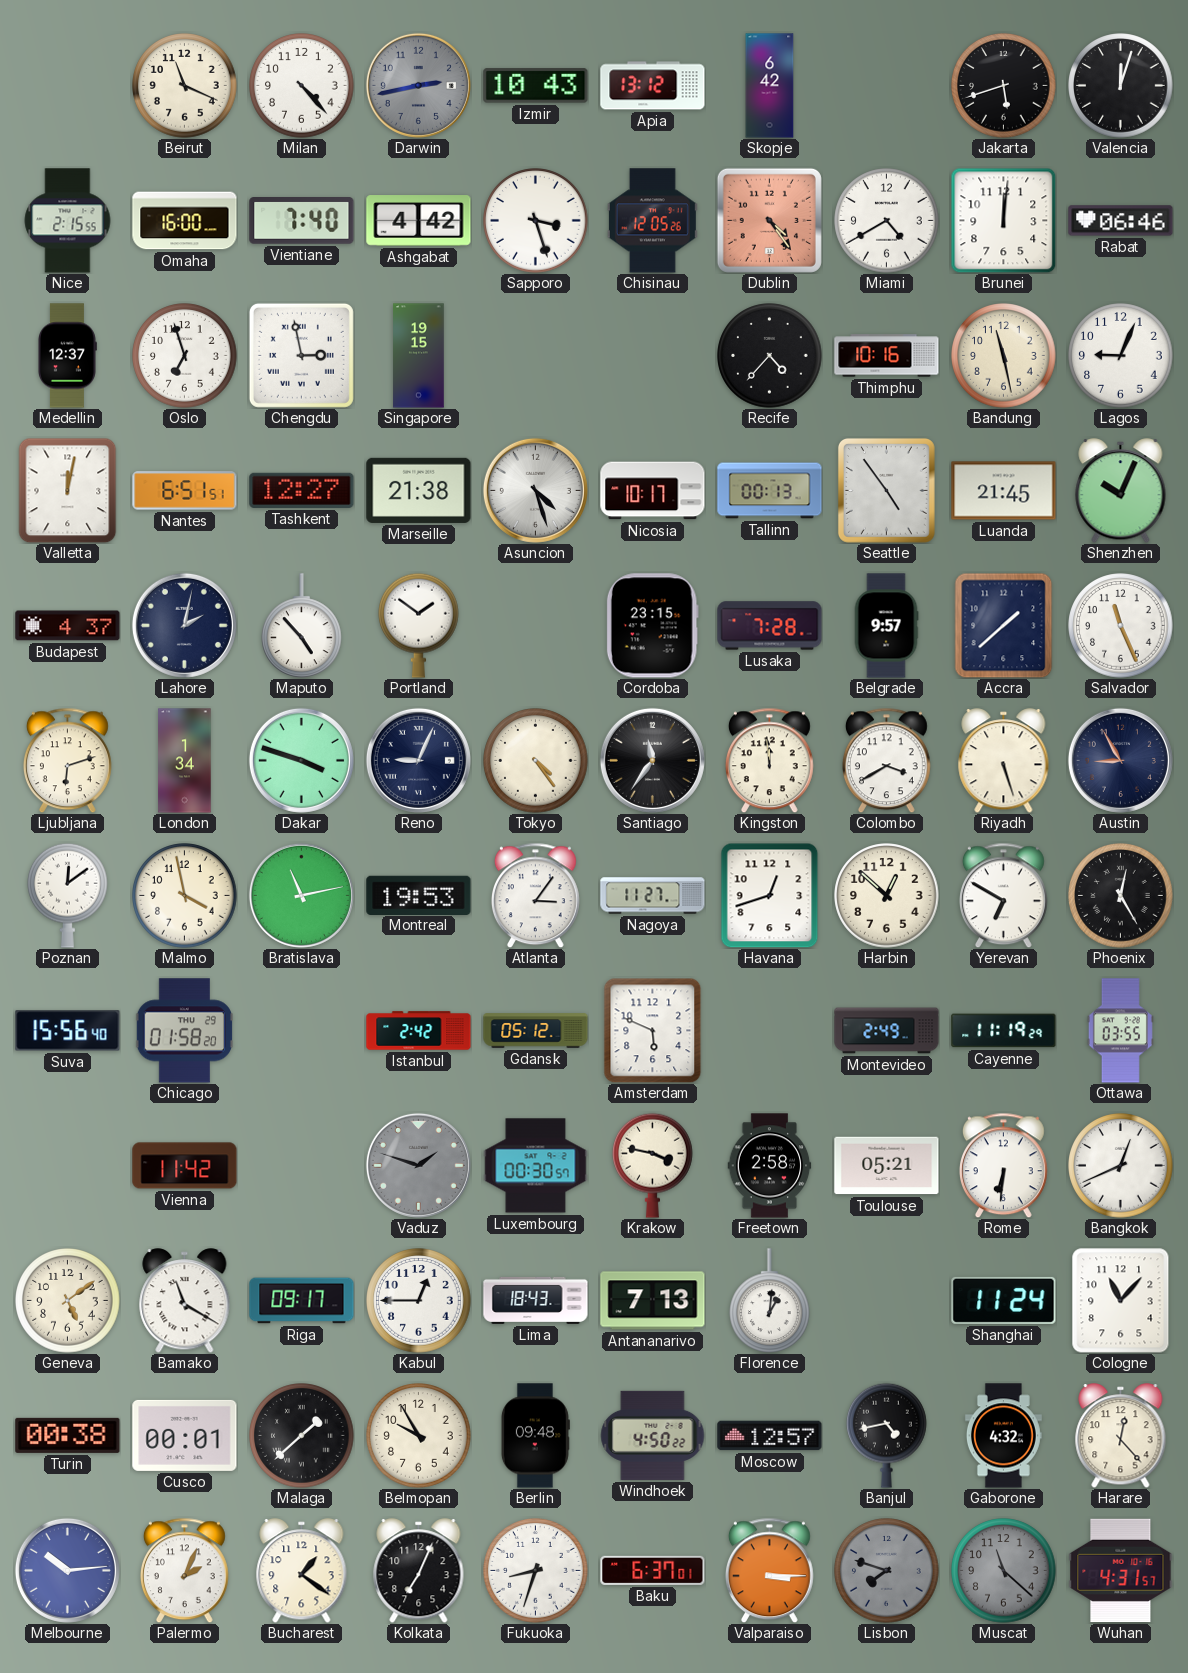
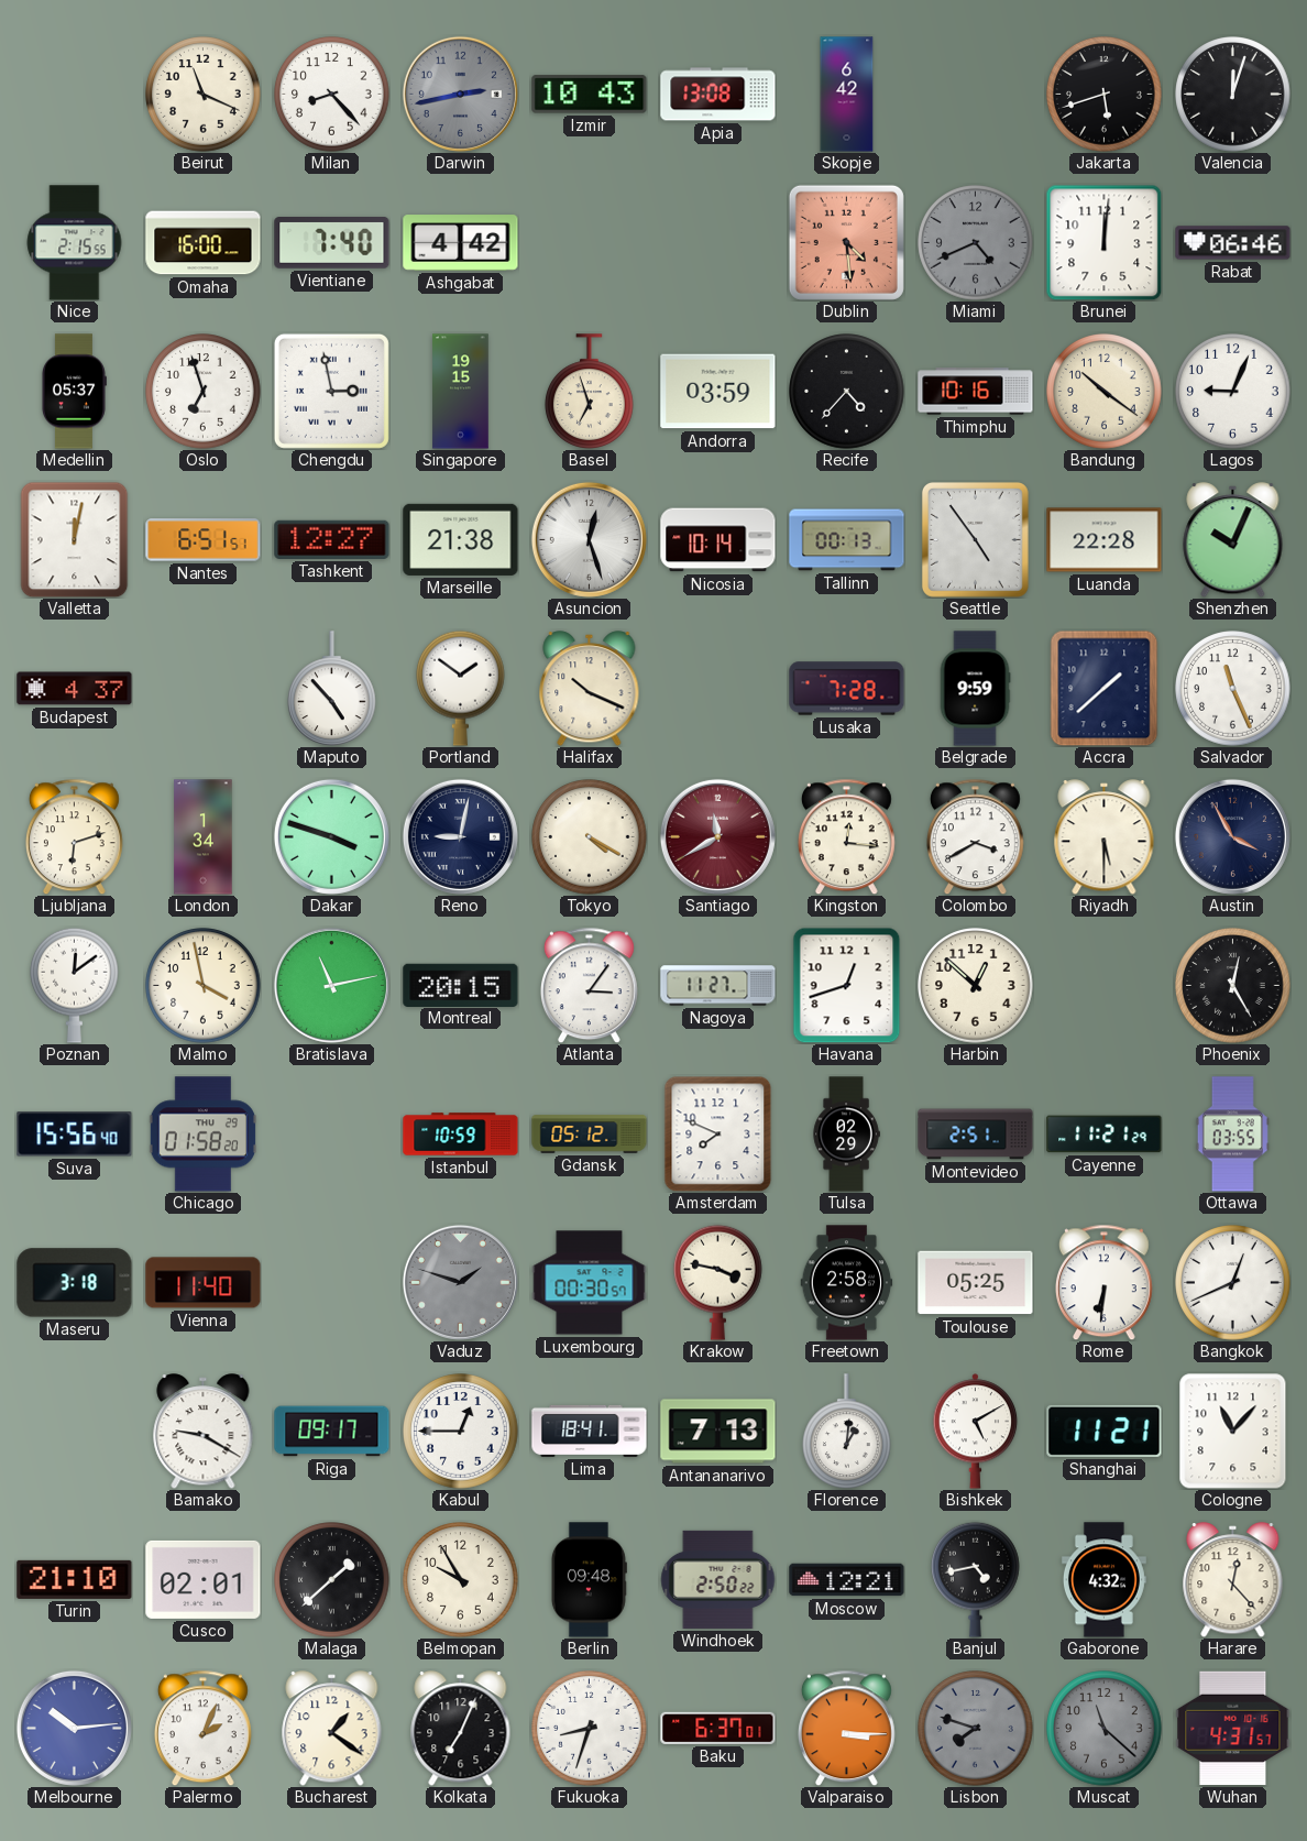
Milan: 4:23 -> 8:23 (332, 95)
Apia: 13:12 -> 13:08 (718, 95)
Sapporo: 3:27 -> none (536, 221)
Chisinau: 12:05 -> none (652, 221)
Dublin: 4:24 -> 4:29 (846, 242)
Miami: 4:40 -> 4:41 (976, 243)
Miami dial: white -> grey (976, 243)
Medellin: 12:37 -> 05:37 (74, 392)
Basel: none -> 6:57 (590, 391)
Andorra: none -> 03:59 (718, 392)
Bandung: 11:28 -> 10:21 (1105, 392)
Asuncion: 4:27 -> 12:27 (589, 539)
Nicosia: 10:17 -> 10:14 (718, 540)
Luanda: 21:45 -> 22:28 (1105, 540)
Lahore: 2:02 -> none (184, 625)
Halifax: none -> 10:19 (590, 689)
Cordoba: 23:15 -> none (652, 626)
Belgrade: 9:57 -> 9:59 (975, 689)
Reno: 9:04 -> 9:02 (460, 836)
Tokyo: 4:24 -> 4:20 (590, 837)
Santiago: 11:36 -> 11:40 (717, 836)
Santiago dial: black -> burgundy (717, 836)
Kingston: 11:59 -> 12:16 (846, 836)
Riyadh: 5:27 -> 5:30 (1105, 837)
Austin: 8:55 -> 3:55 (1232, 836)
Montreal: 19:53 -> 20:15 (461, 985)
Yerevan: 6:50 -> none (1003, 895)
Istanbul: 2:42 -> 10:59 (461, 1135)
Amsterdam: 5:49 -> 7:49 (718, 1133)
Tulsa: none -> 02:29 (846, 1135)
Montevideo: 2:49 -> 2:51 (976, 1135)
Cayenne: 11:19 -> 11:21 (1105, 1135)
Maseru: none -> 3:18 (75, 1283)
Vienna: 11:42 -> 11:40 (204, 1283)
Toulouse: 05:21 -> 05:25 (976, 1283)
Geneva: 5:09 -> none (68, 1301)
Bamako: 11:20 -> 9:20 (204, 1432)
Lima: 18:43 -> 18:41 (590, 1431)
Bishkek: none -> 5:10 (976, 1432)
Shanghai: 11:24 -> 11:21 (1105, 1431)
Turin: 00:38 -> 21:10 (75, 1579)
Cusco: 00:01 -> 02:01 (204, 1579)
Windhoek: 4:50 -> 2:50 (718, 1579)
Moscow: 12:57 -> 12:21 (847, 1580)
